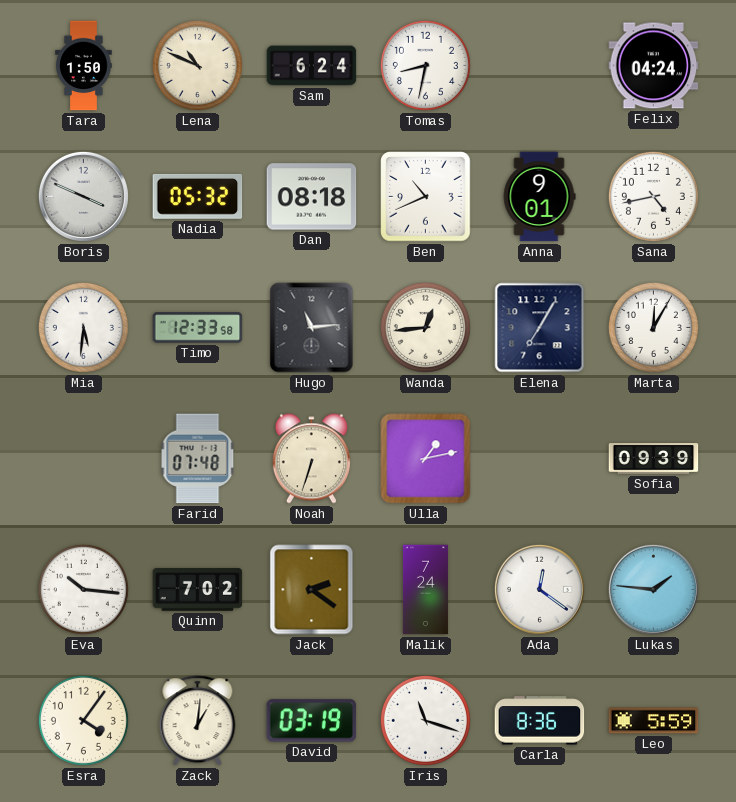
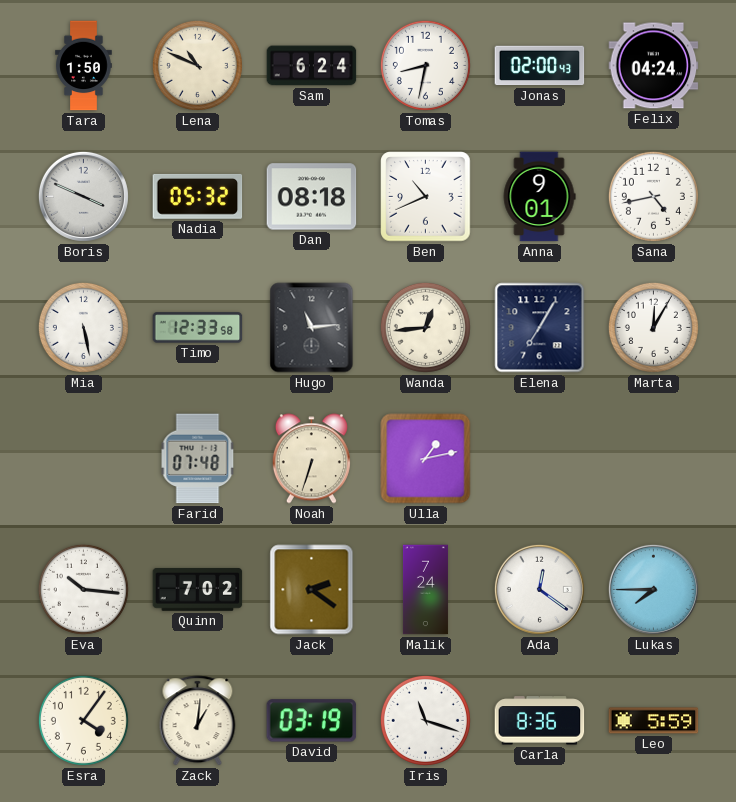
Jonas: none -> 02:00 (540, 66)
Mia: 5:31 -> 5:28 (83, 327)
Sofia: 09:39 -> none (654, 459)
Lukas: 1:46 -> 7:45 (653, 589)
